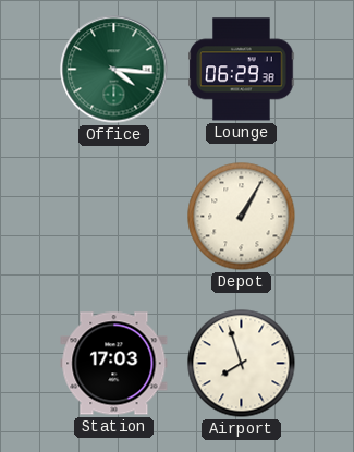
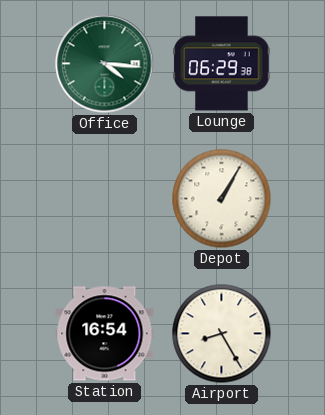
Station: 17:03 -> 16:54 (105, 334)
Airport: 7:57 -> 8:25 (222, 334)
